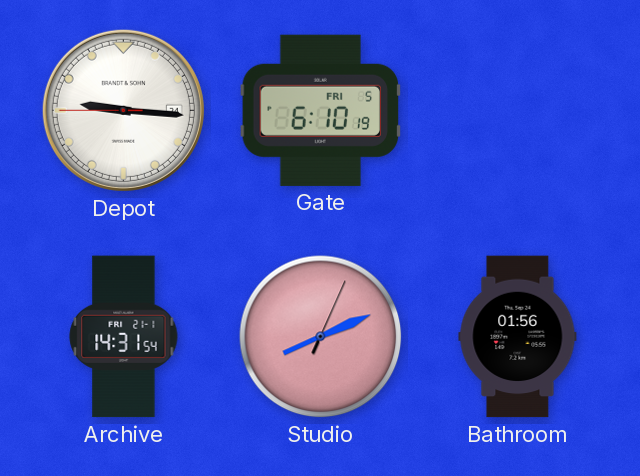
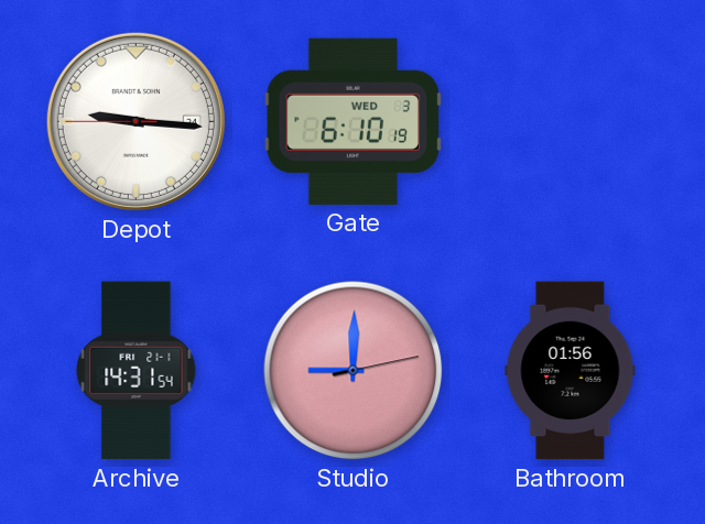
Gate date: FRI 5 -> WED 3 (354, 121)
Studio: 8:11 -> 9:00 (354, 371)
